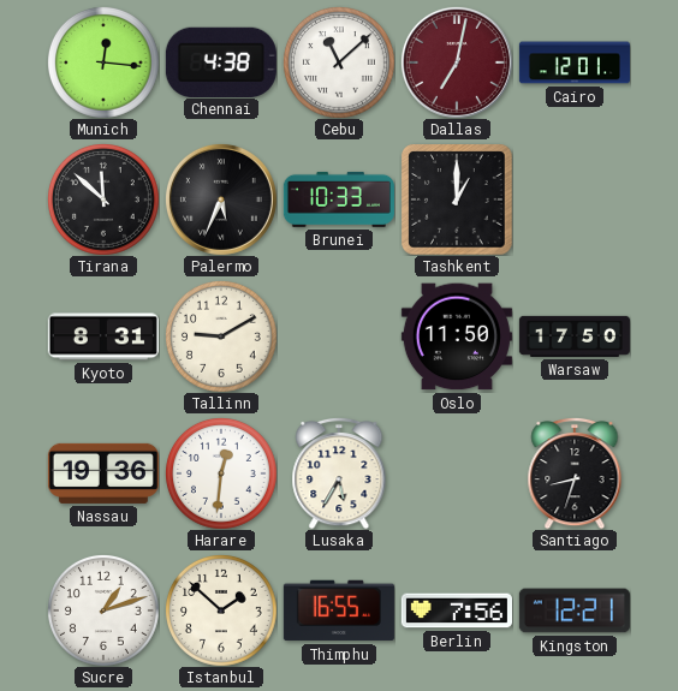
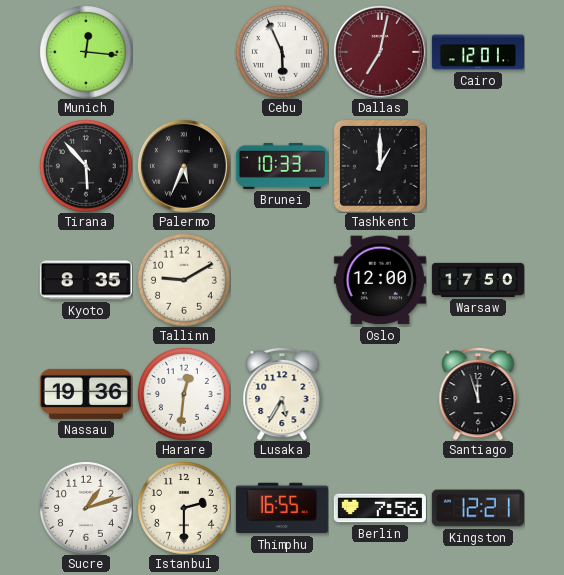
Chennai: 4:38 -> none (221, 61)
Cebu: 11:08 -> 5:56 (282, 52)
Tirana: 11:52 -> 5:53 (86, 166)
Kyoto: 8:31 -> 8:35 (86, 280)
Oslo: 11:50 -> 12:00 (380, 280)
Santiago: 8:33 -> 11:57 (478, 394)
Istanbul: 1:52 -> 2:30 (184, 508)
